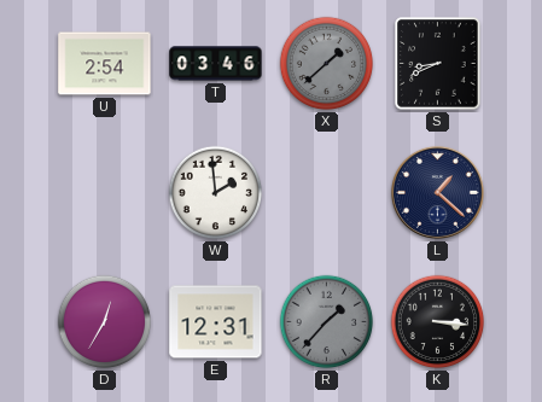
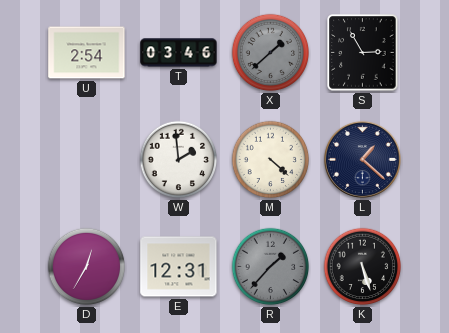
S: 8:41 -> 2:55 (363, 53)
M: none -> 4:22 (271, 160)
K: 3:16 -> 5:27 (363, 267)
